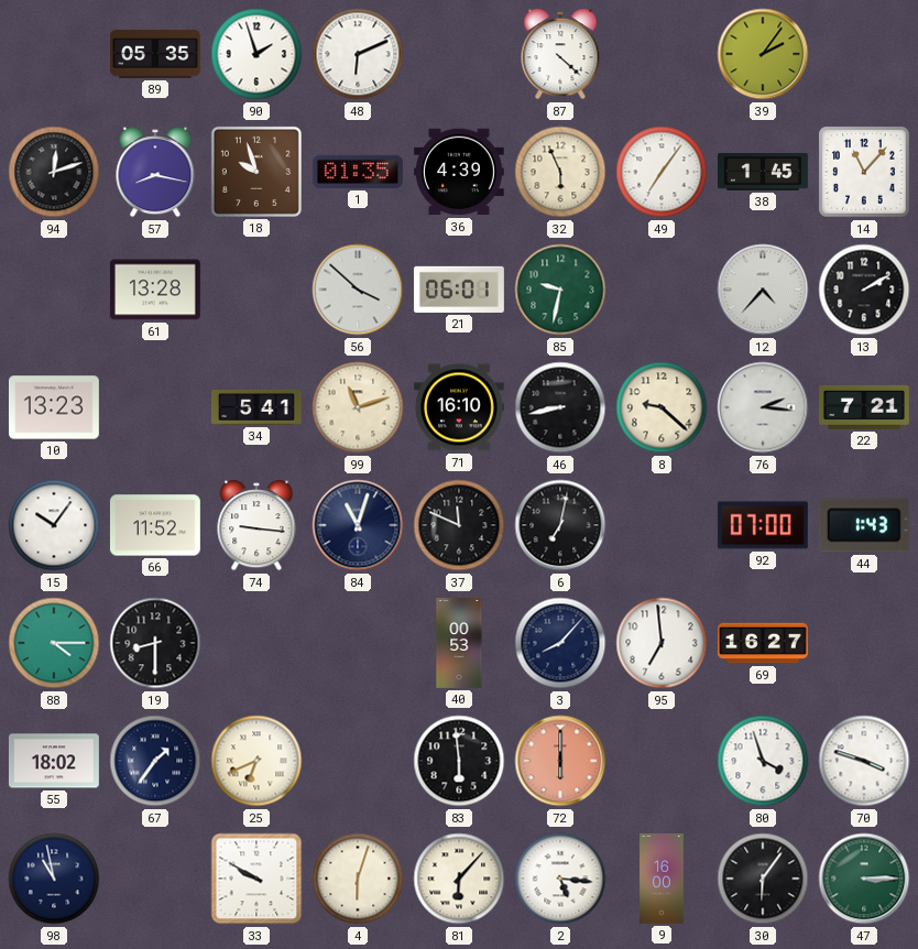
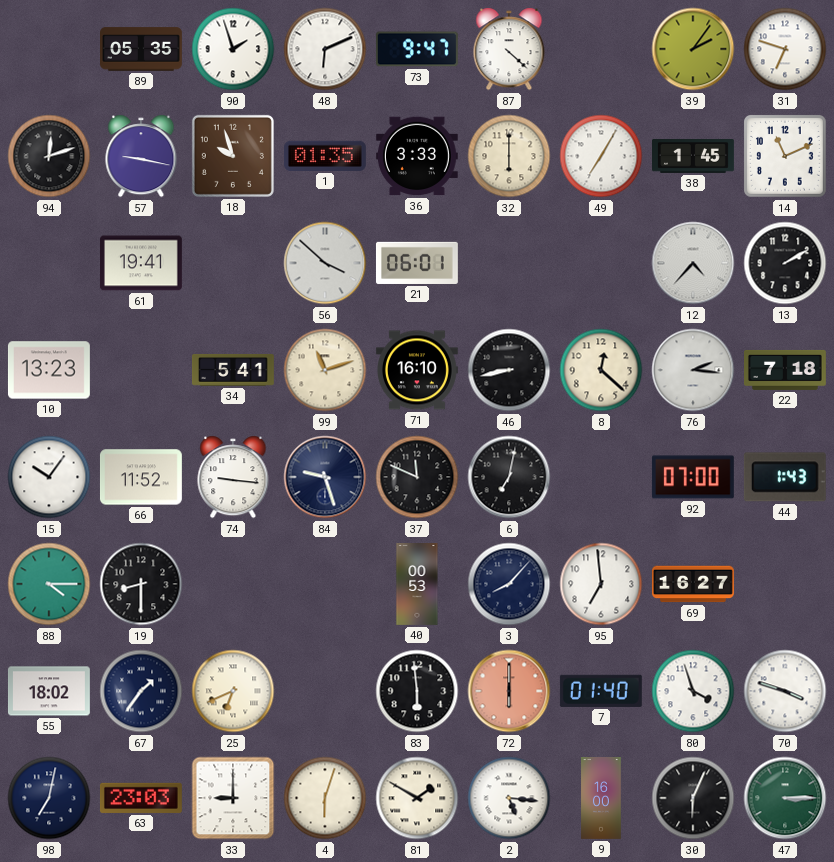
73: none -> 9:47 (417, 49)
31: none -> 6:48 (785, 49)
57: 8:17 -> 9:17 (141, 156)
36: 4:39 -> 3:33 (417, 156)
32: 5:56 -> 6:00 (509, 156)
49: 7:06 -> 7:05 (601, 156)
14: 11:07 -> 11:11 (786, 157)
61: 13:28 -> 19:41 (141, 263)
85: 9:32 -> none (560, 290)
8: 9:22 -> 12:22 (601, 370)
22: 7:21 -> 7:18 (786, 370)
84: 11:03 -> 9:27 (325, 477)
7: none -> 01:40 (601, 691)
98: 10:58 -> 7:02 (49, 798)
63: none -> 23:03 (141, 798)
33: 9:50 -> 9:00 (233, 798)
81: 6:07 -> 1:50 (417, 798)
30: 6:06 -> 6:04 (693, 798)
